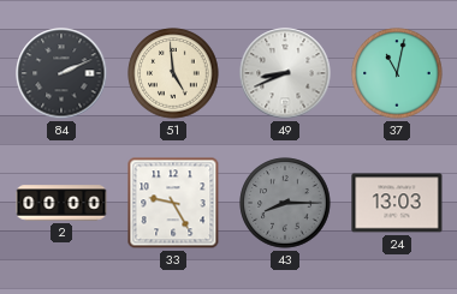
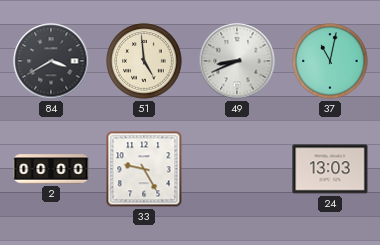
84: 2:11 -> 3:40 (51, 61)
43: 8:15 -> none (285, 203)
